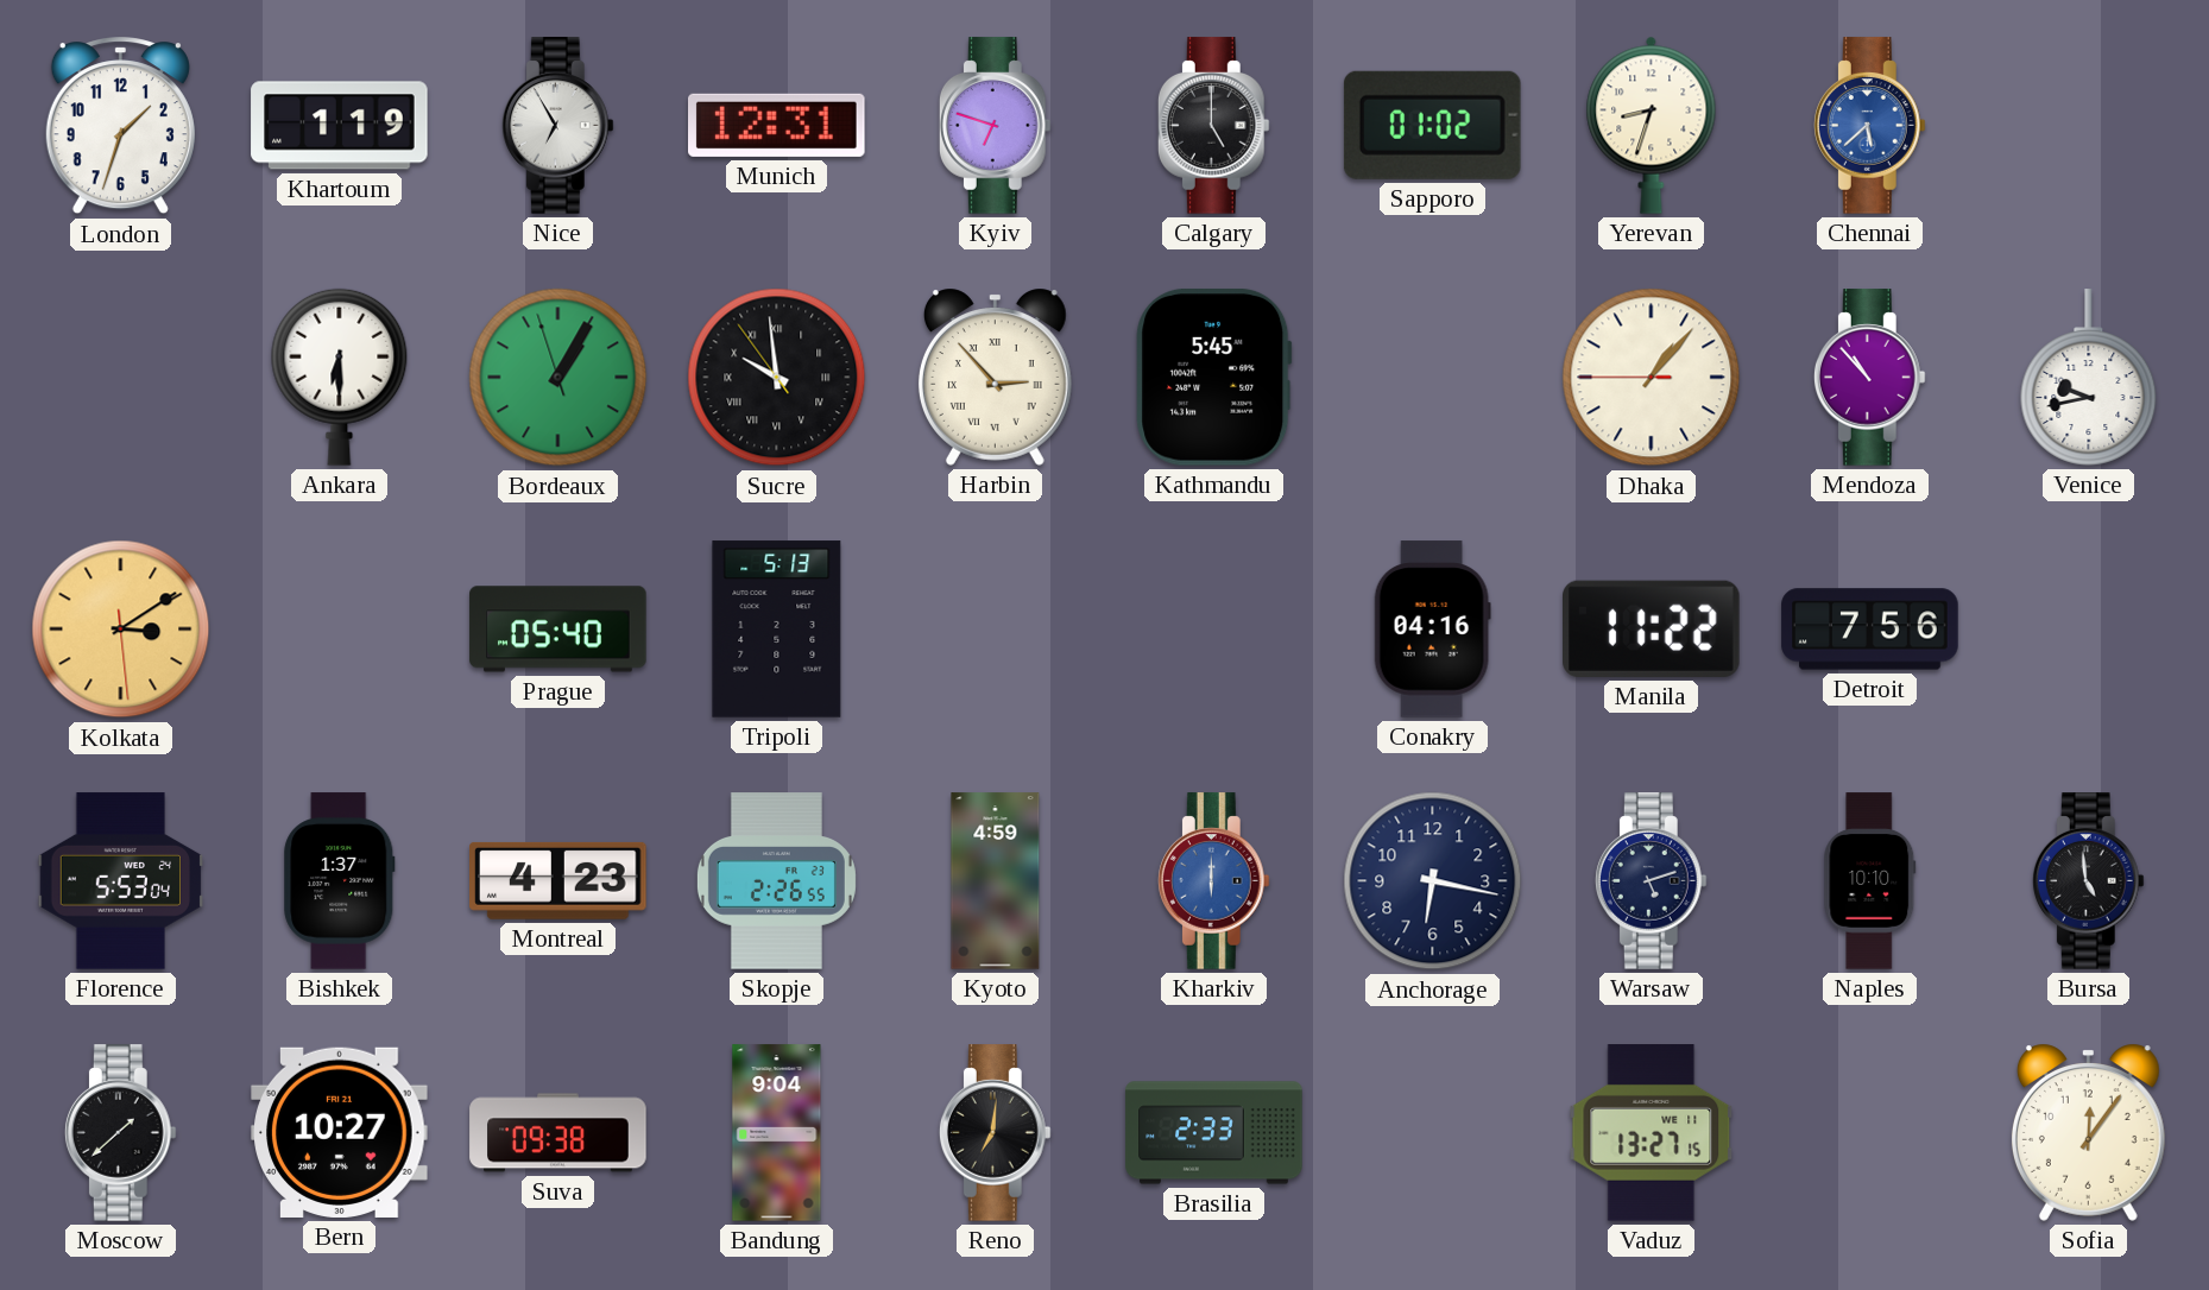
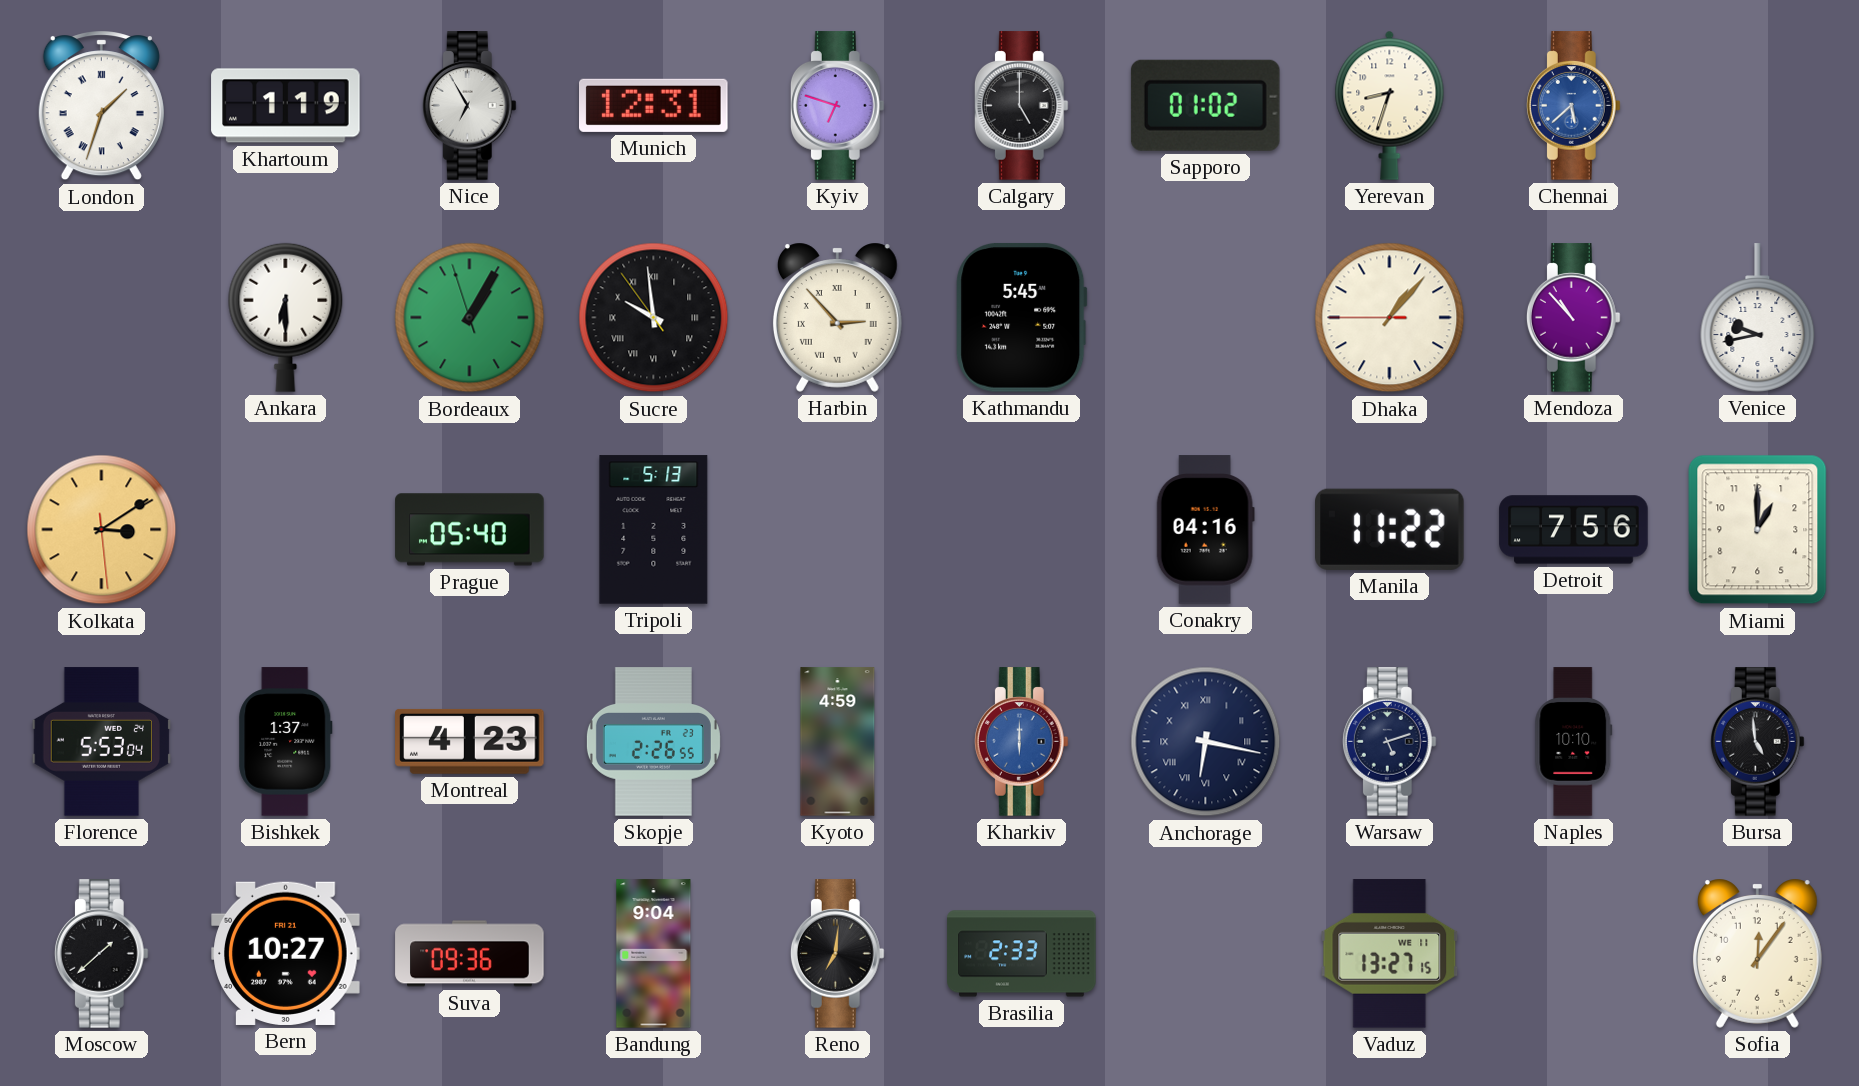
London numerals: Arabic -> Roman (101, 106)
Miami: none -> 1:00 (1758, 530)
Anchorage numerals: Arabic -> Roman (1206, 742)
Suva: 09:38 -> 09:36 (470, 954)
